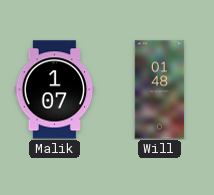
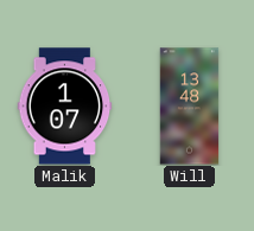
Will: 01:48 -> 13:48 (190, 107)
